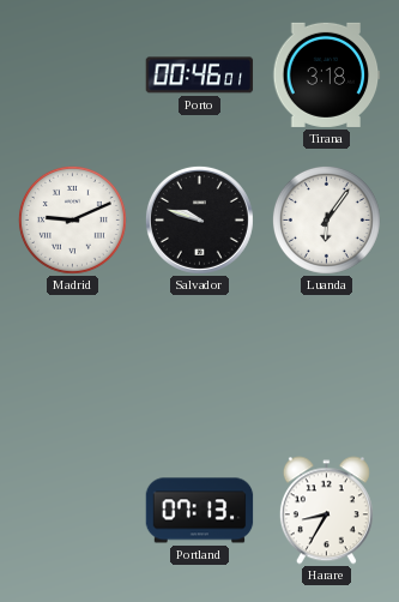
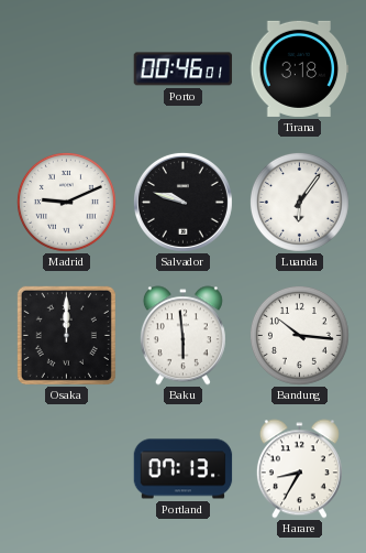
Osaka: none -> 12:00 (66, 335)
Baku: none -> 5:59 (182, 336)
Bandung: none -> 10:16 (299, 335)
